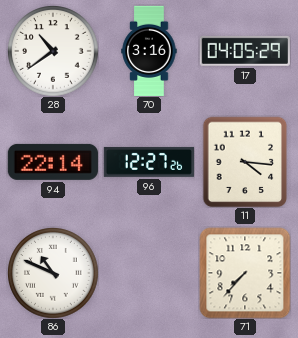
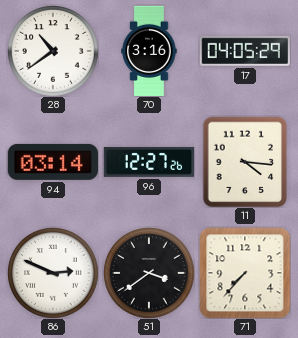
94: 22:14 -> 03:14 (53, 162)
86: 10:49 -> 2:49 (53, 273)
51: none -> 3:39 (149, 273)
